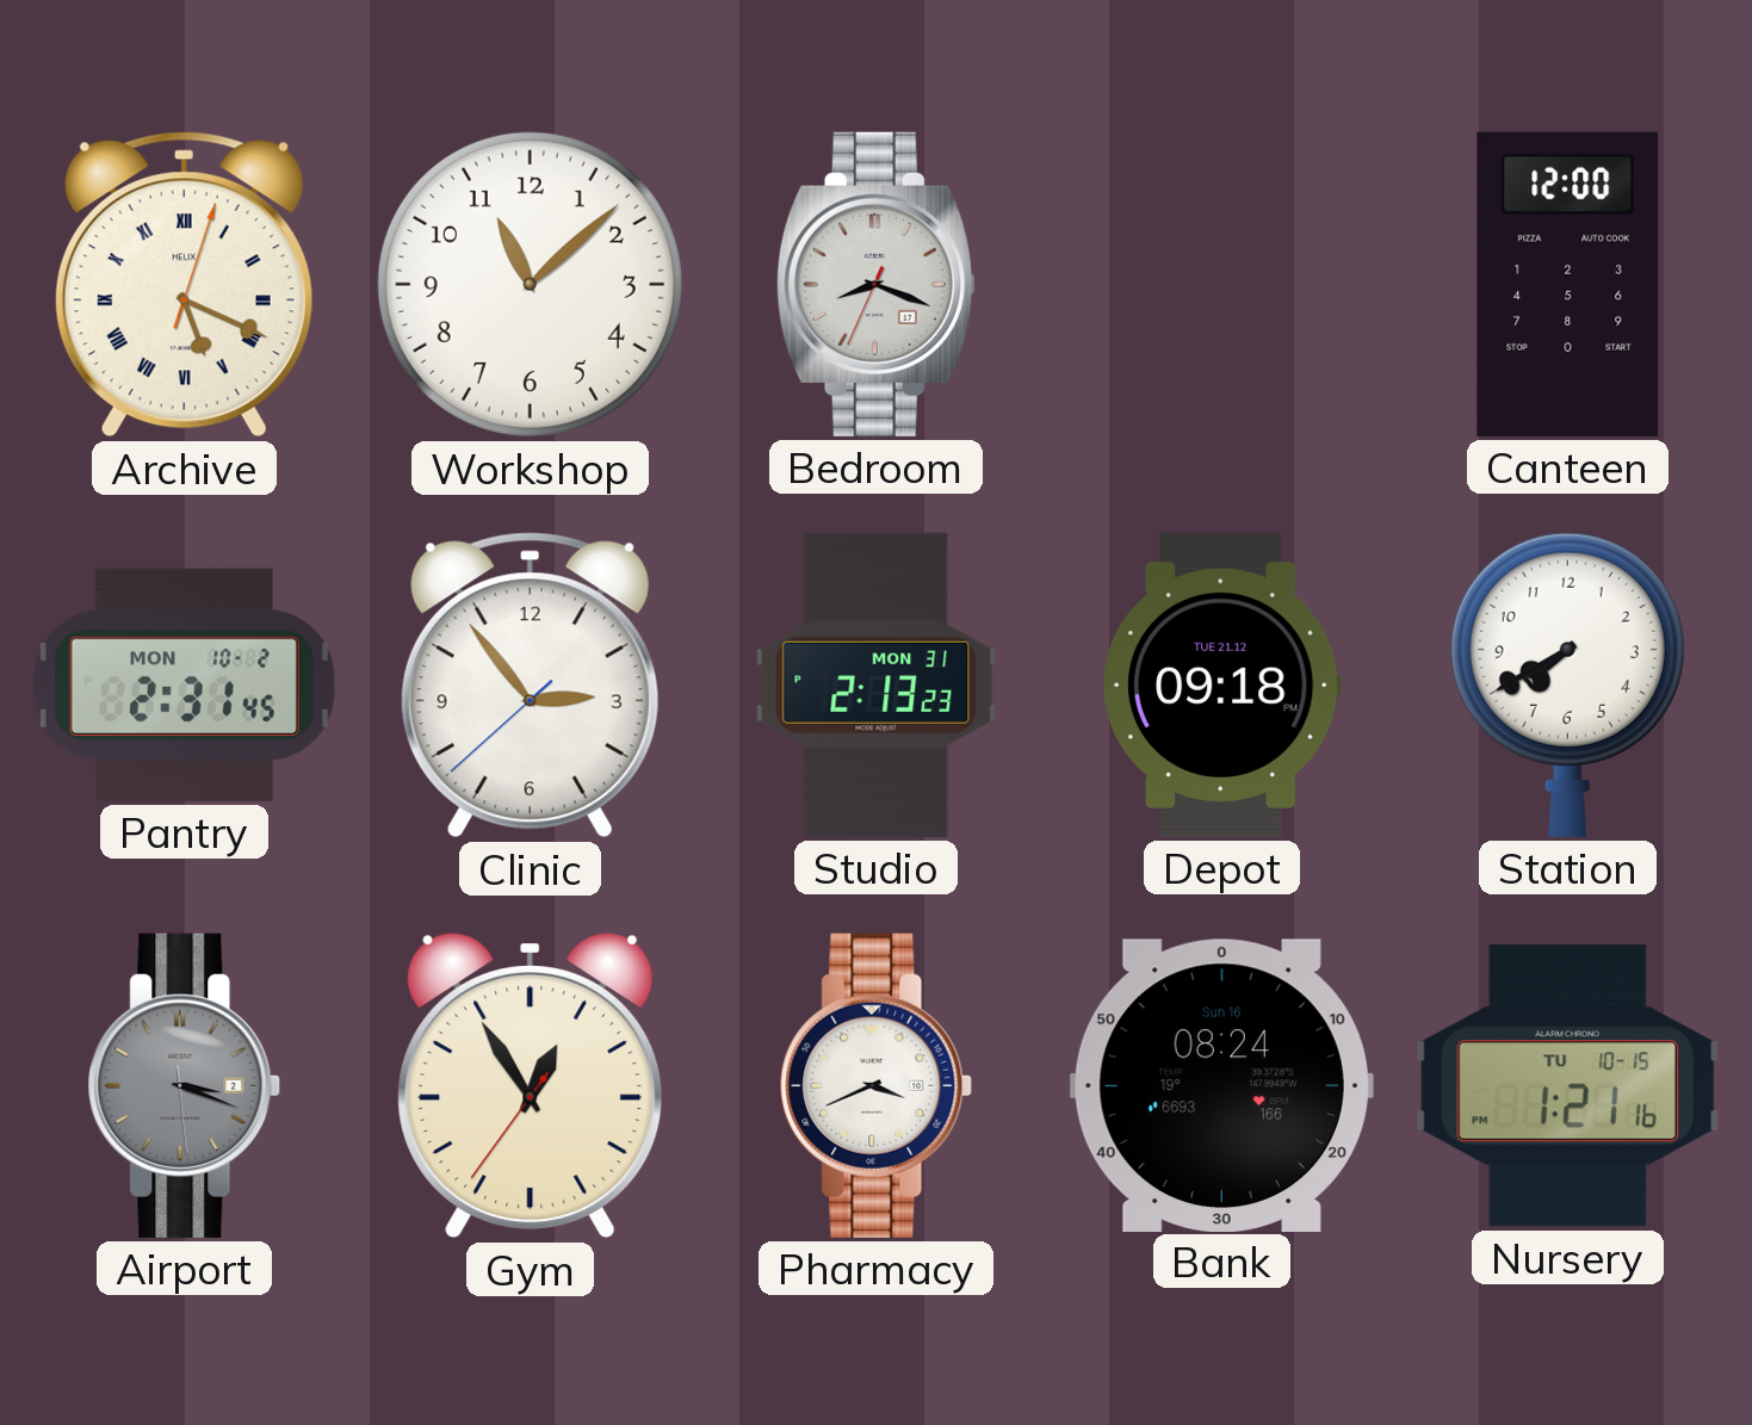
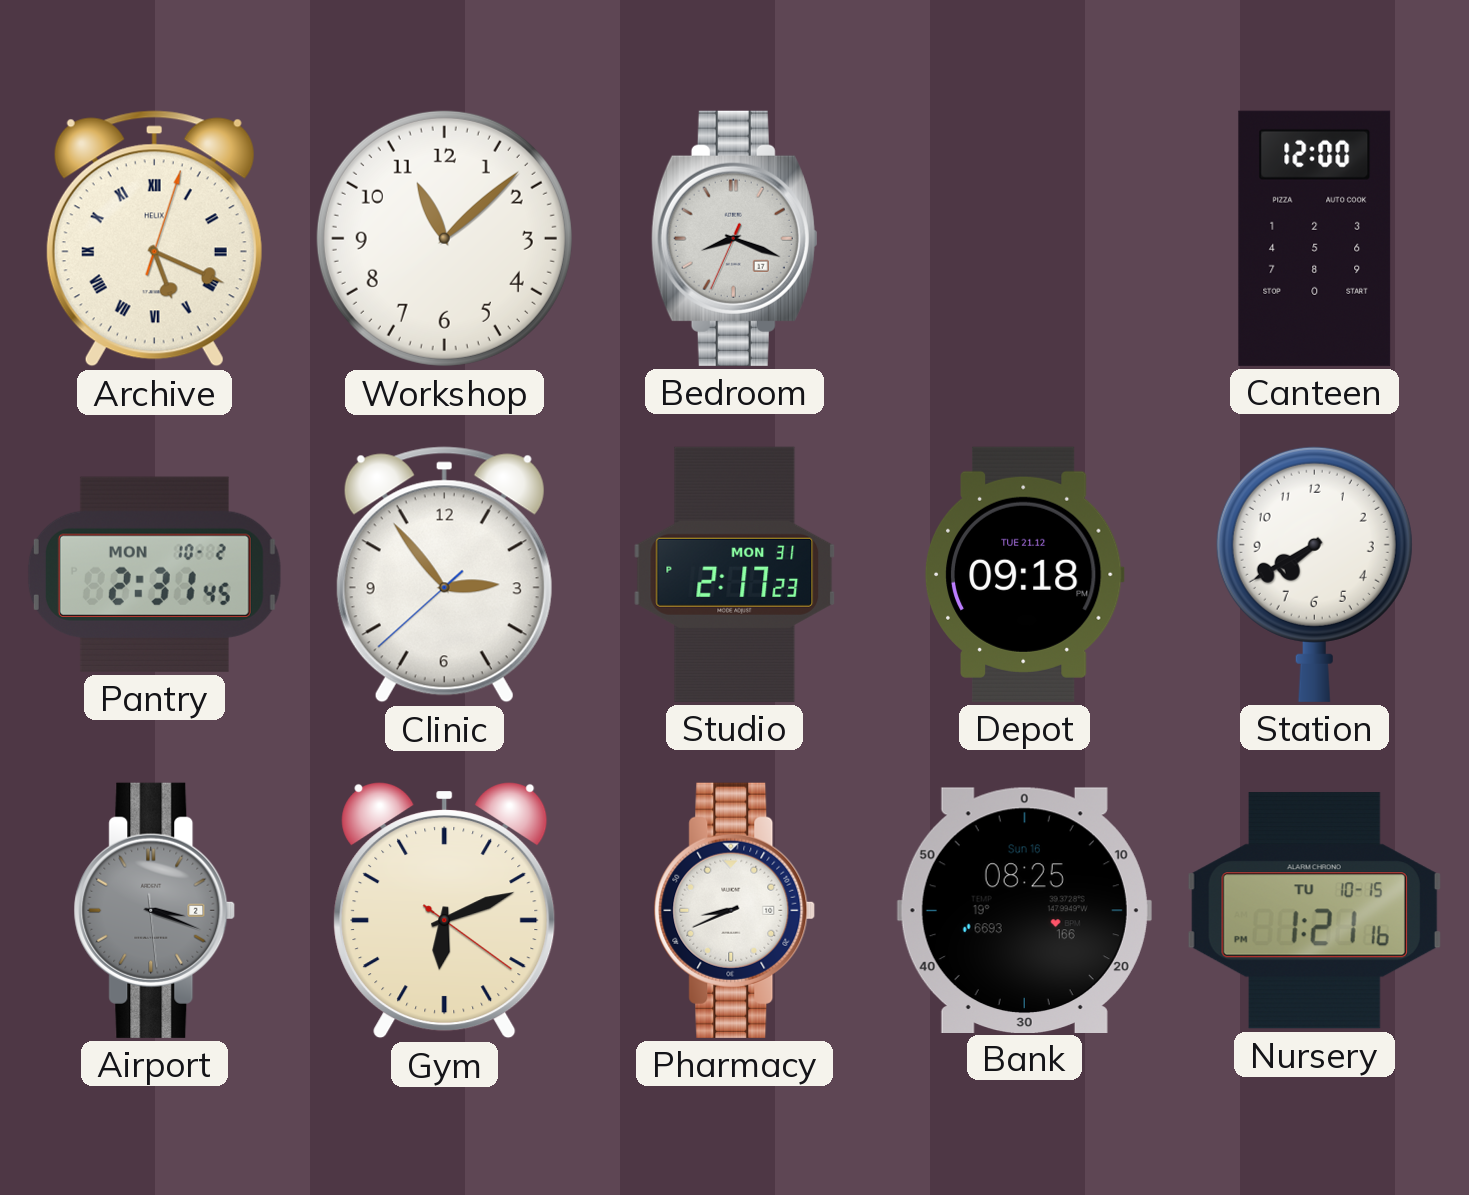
Studio: 2:13 -> 2:17 (735, 574)
Gym: 12:54 -> 6:11 (445, 911)
Pharmacy: 3:41 -> 8:41 (735, 910)
Bank: 08:24 -> 08:25 (1024, 910)
